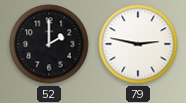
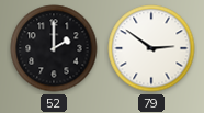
79: 2:47 -> 2:51 (151, 48)
